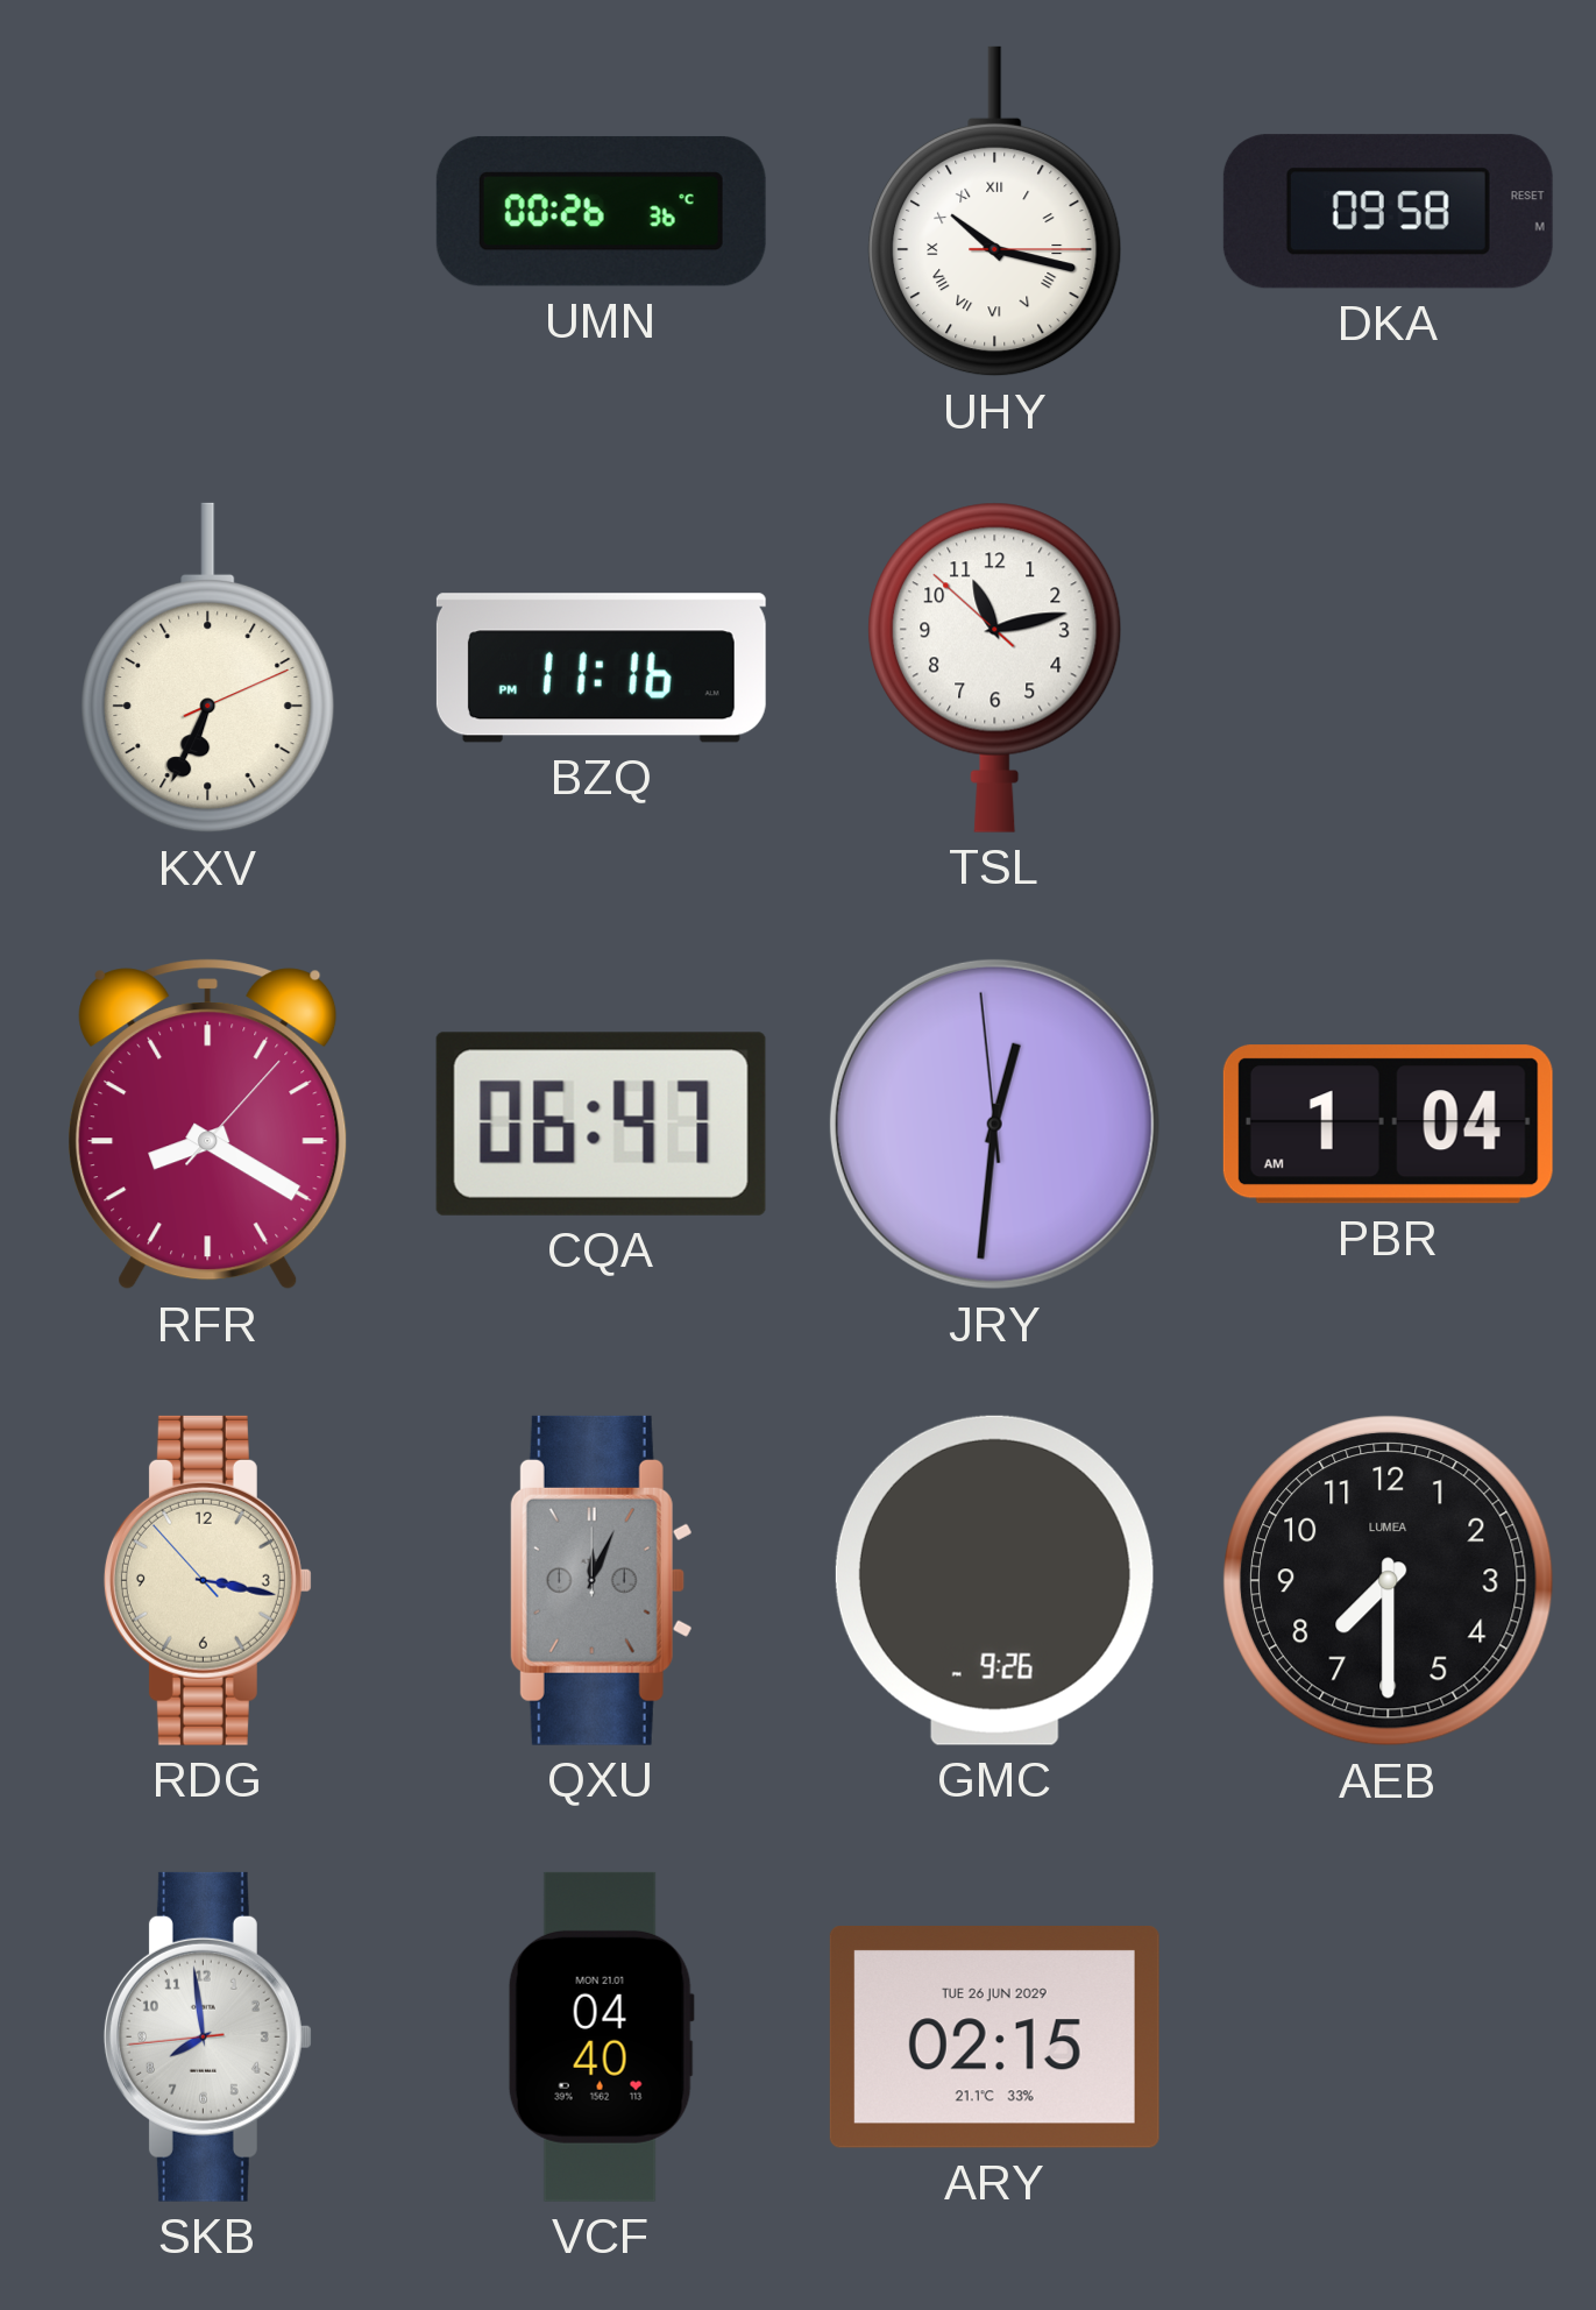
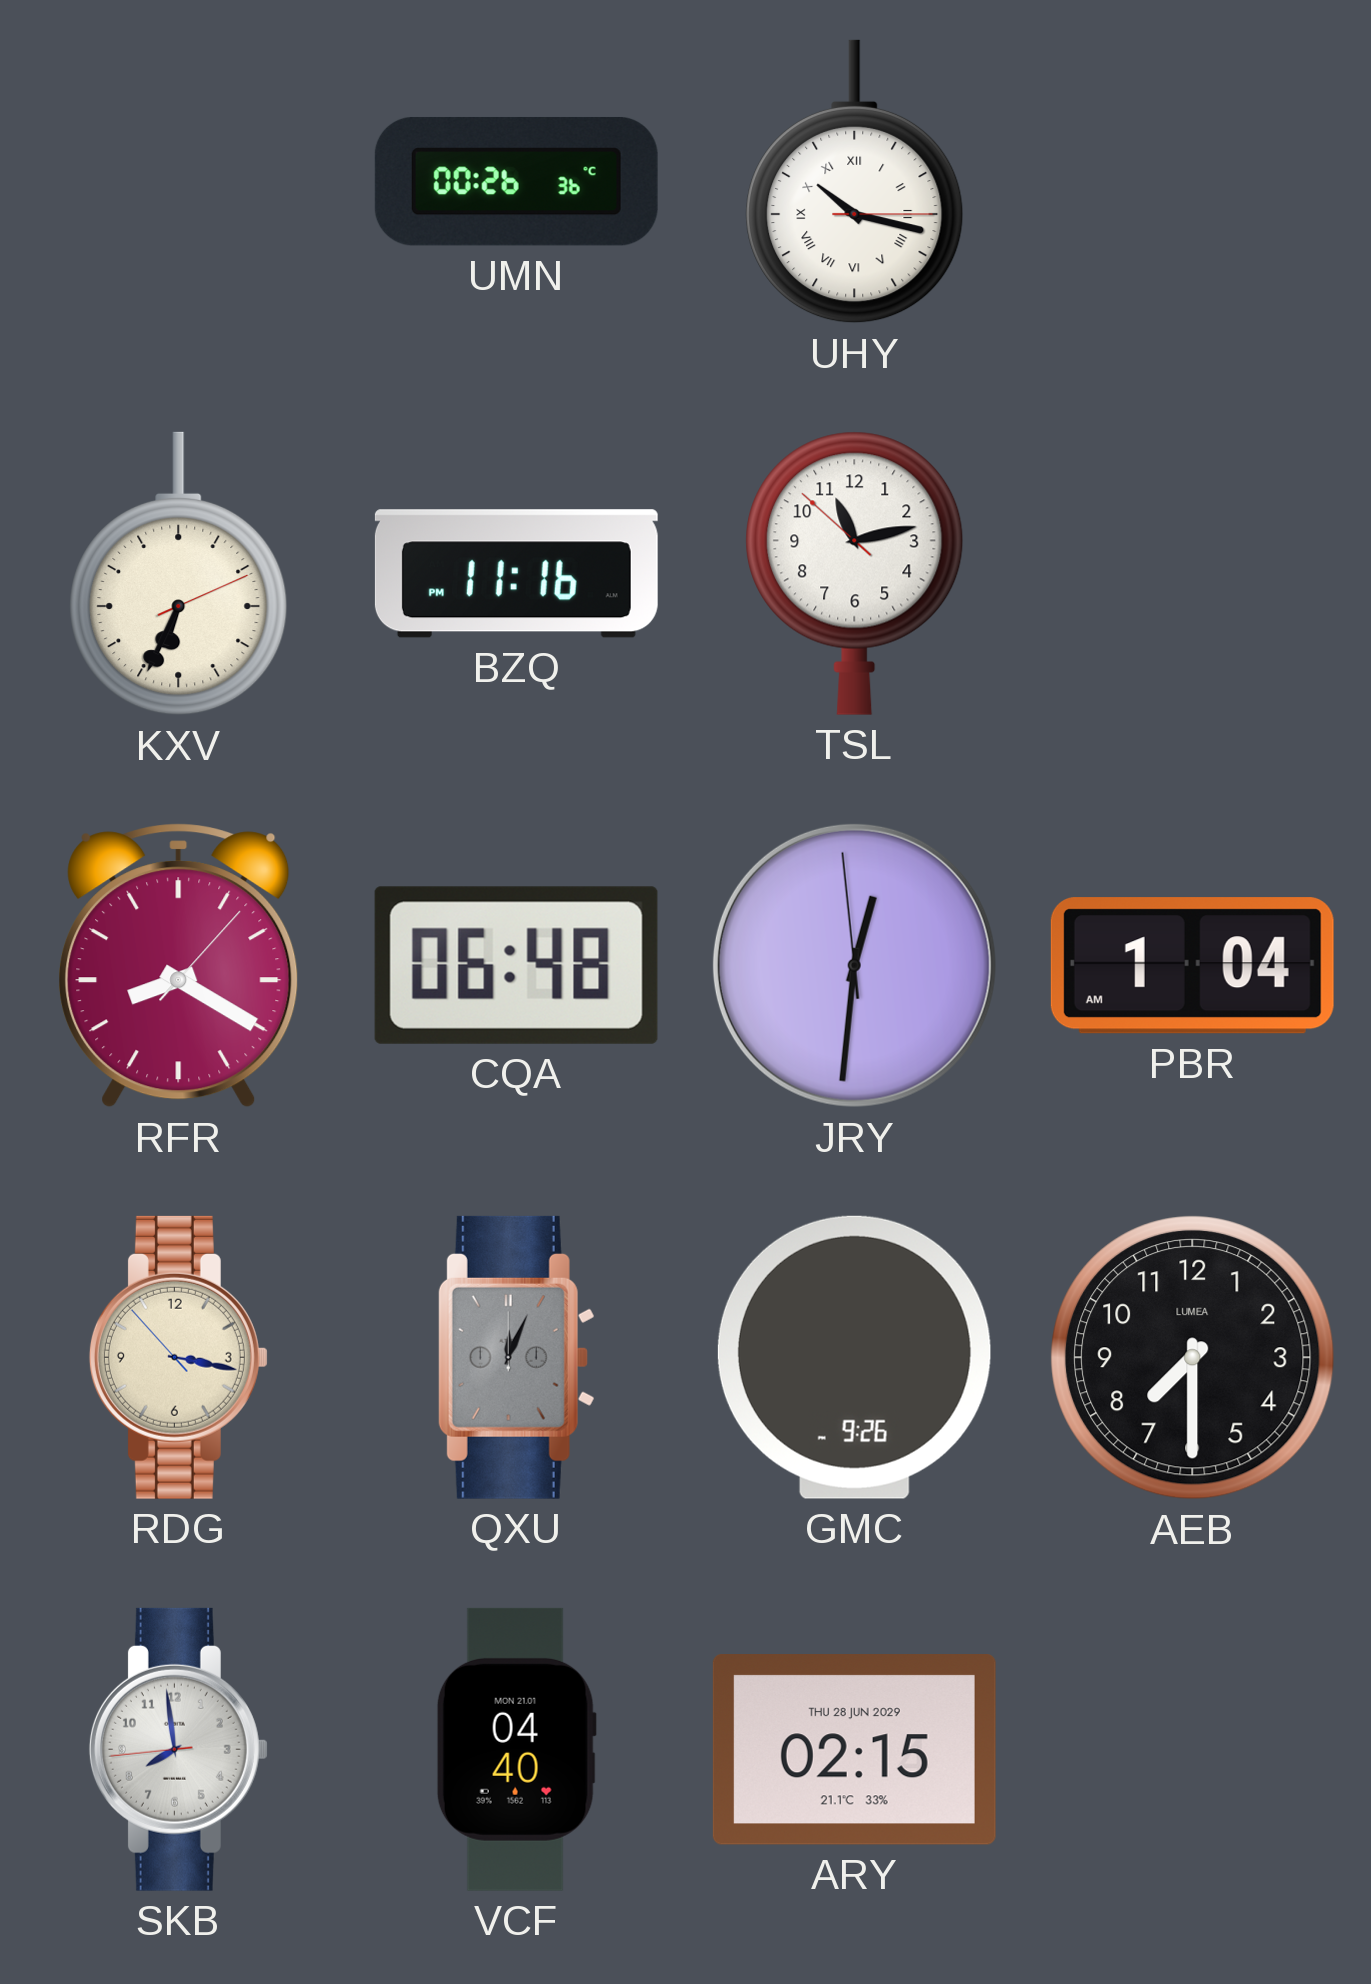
DKA: 09:58 -> none (1388, 212)
CQA: 06:47 -> 06:48 (516, 965)
ARY date: TUE 26 JUN 2029 -> THU 28 JUN 2029 (854, 1749)
